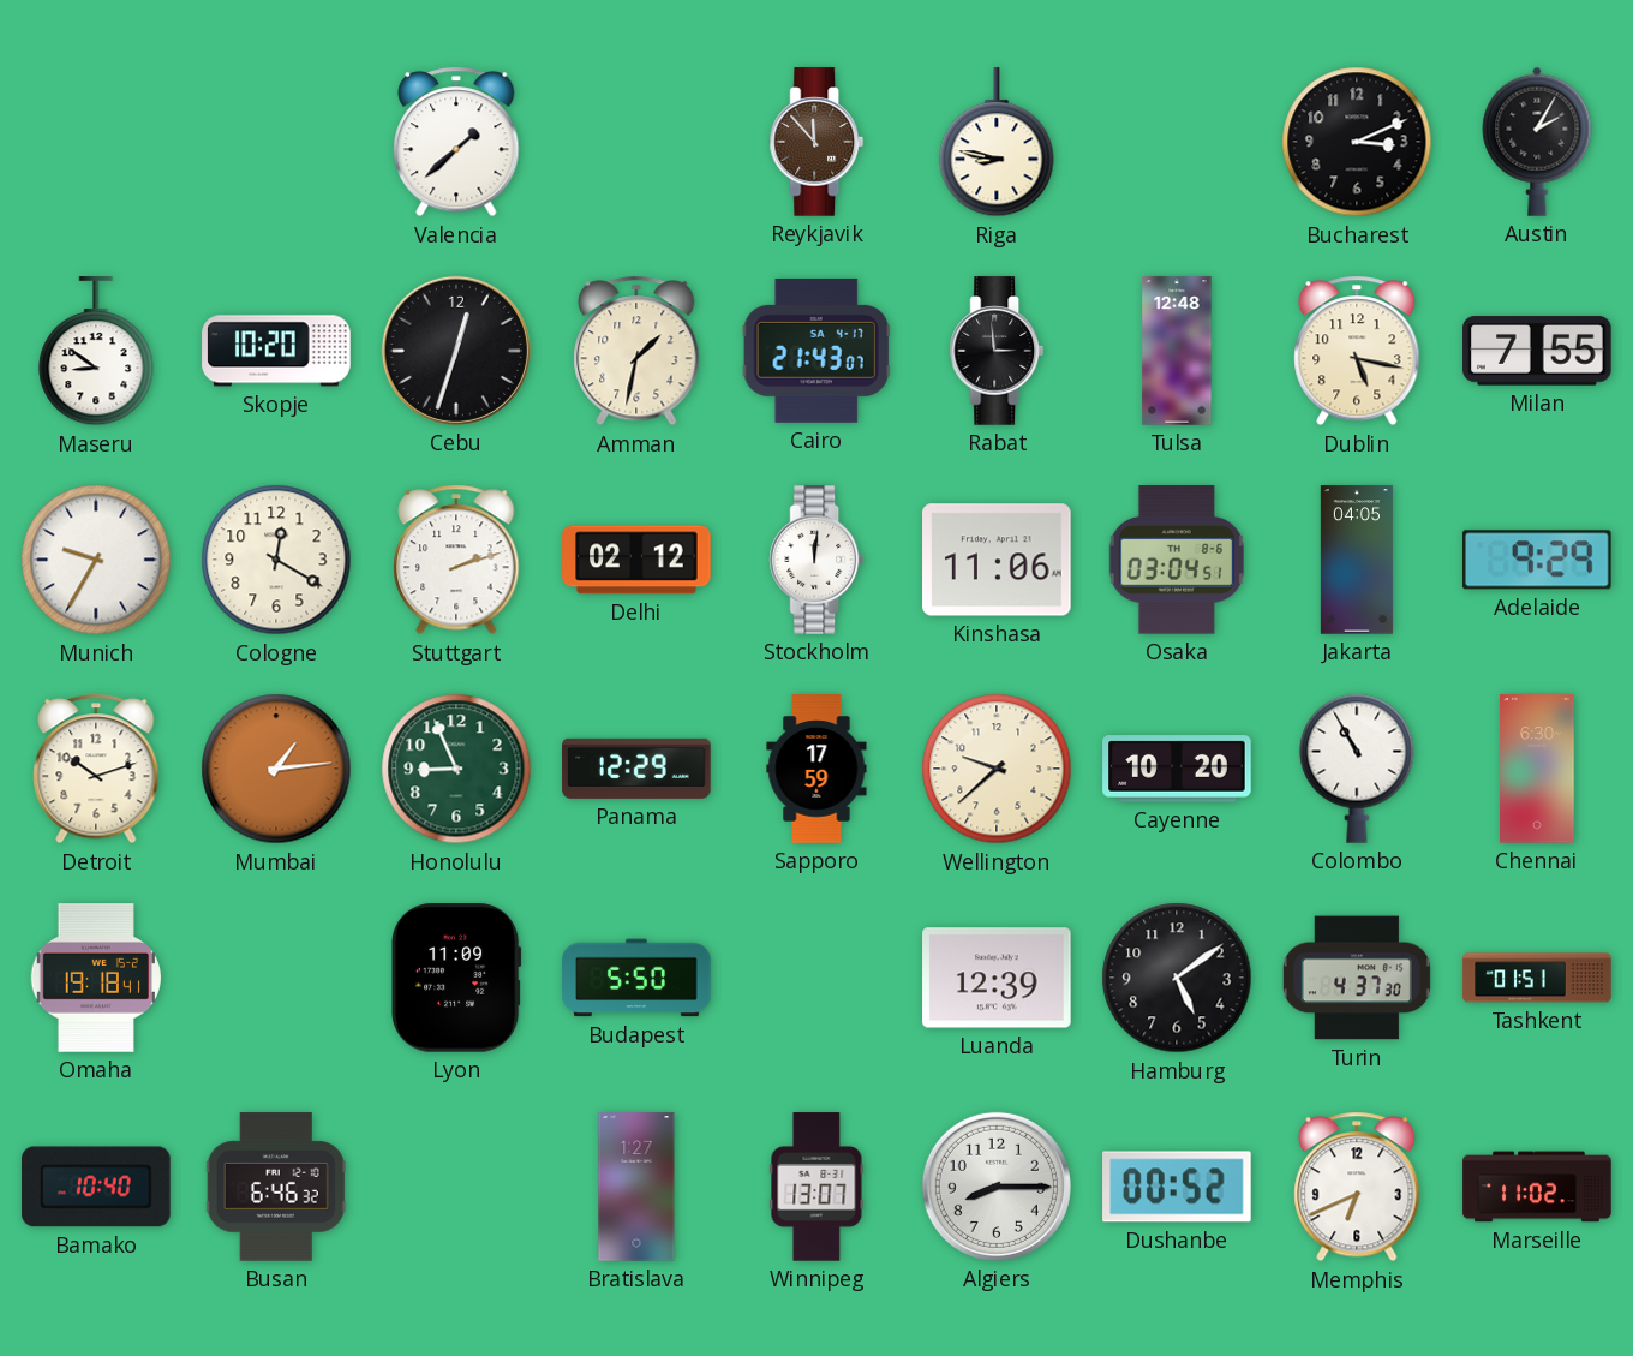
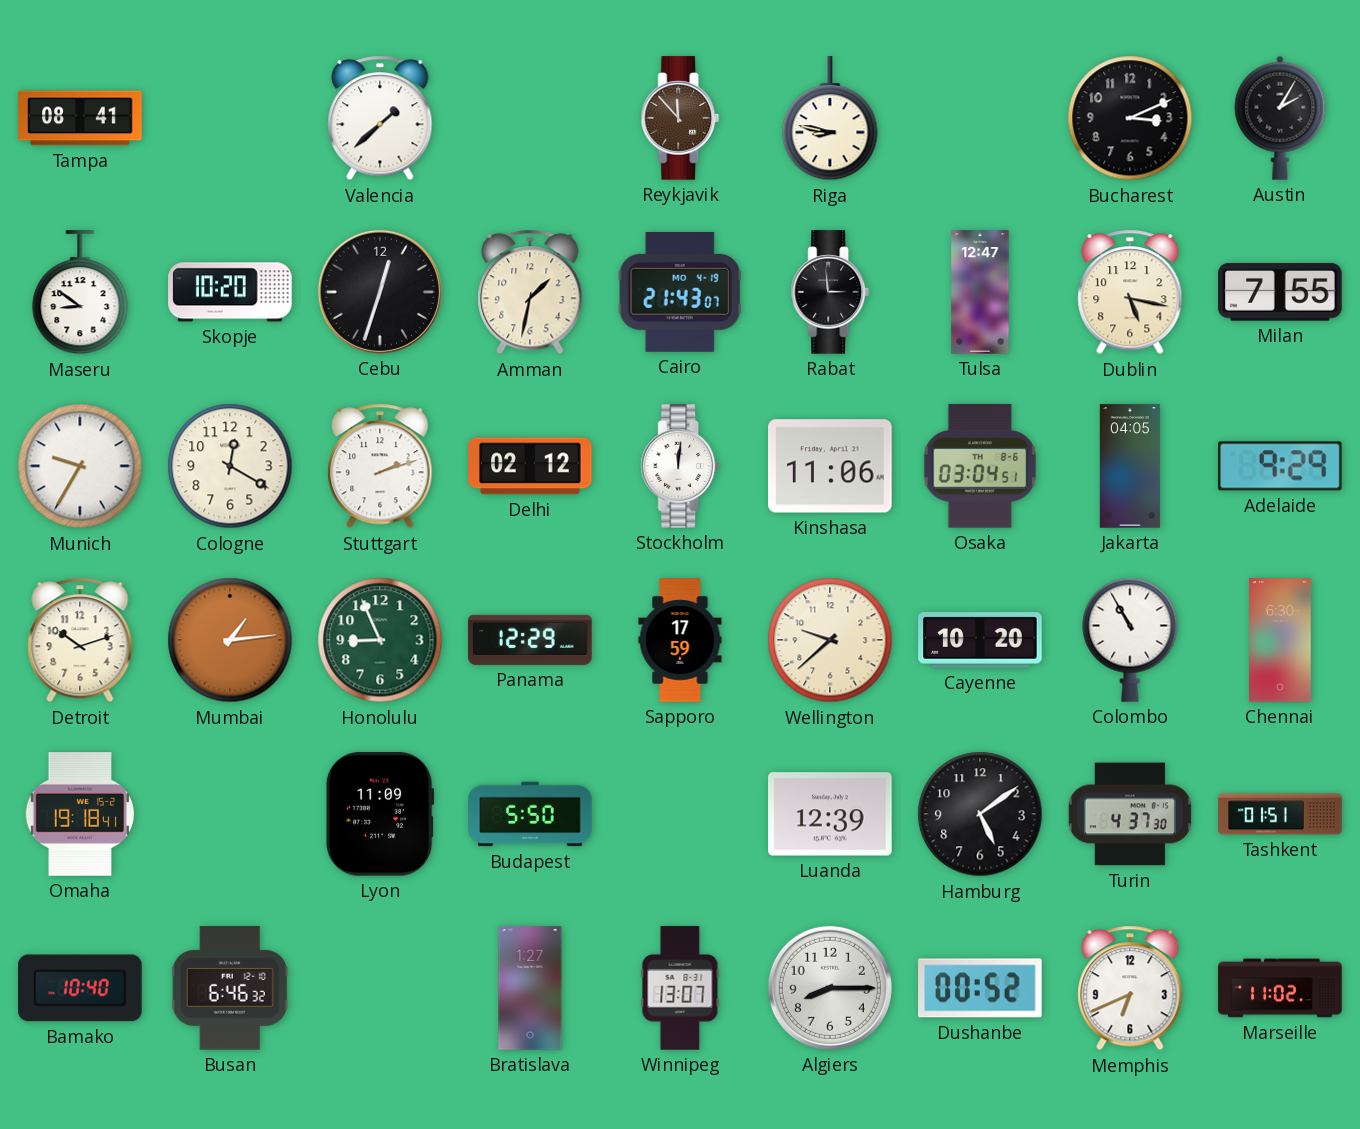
Tampa: none -> 08:41 (80, 118)
Cairo date: SA 4-17 -> MO 4-19 (680, 292)
Tulsa: 12:48 -> 12:47 (980, 292)
